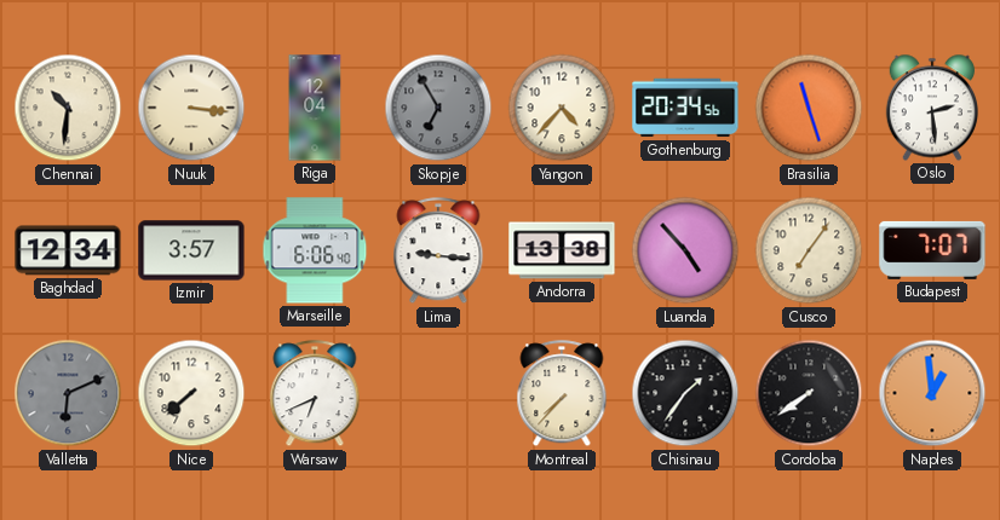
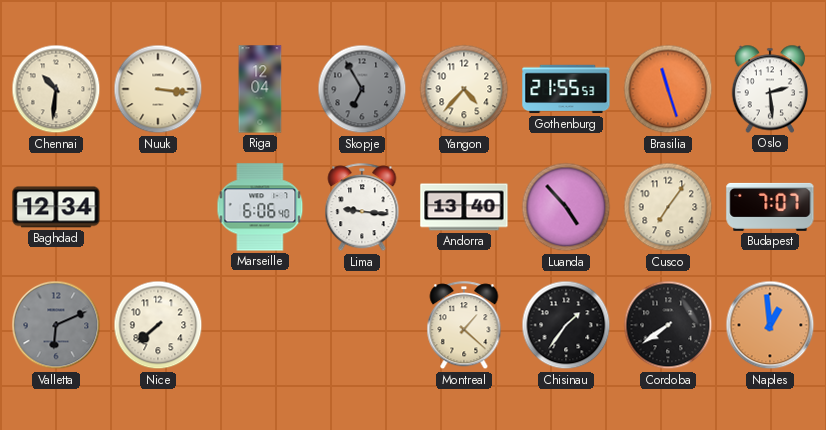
Gothenburg: 20:34 -> 21:55 (566, 89)
Izmir: 3:57 -> none (191, 250)
Andorra: 13:38 -> 13:40 (464, 207)
Warsaw: 6:41 -> none (315, 394)
Montreal: 7:37 -> 1:22 (464, 326)
